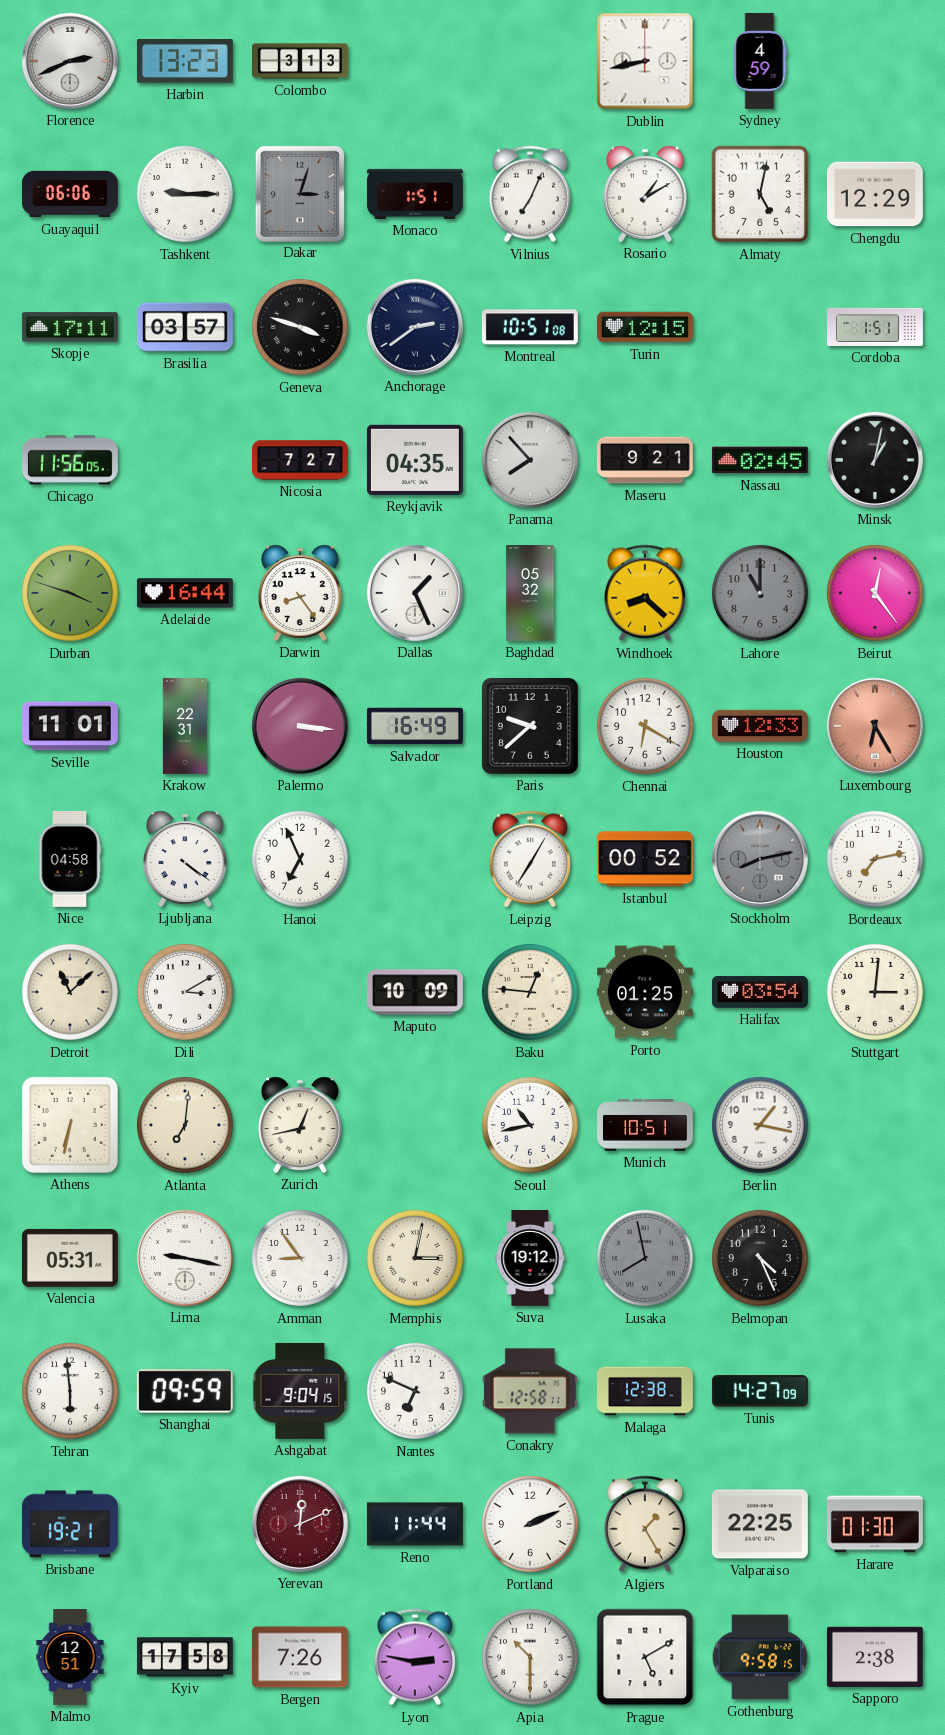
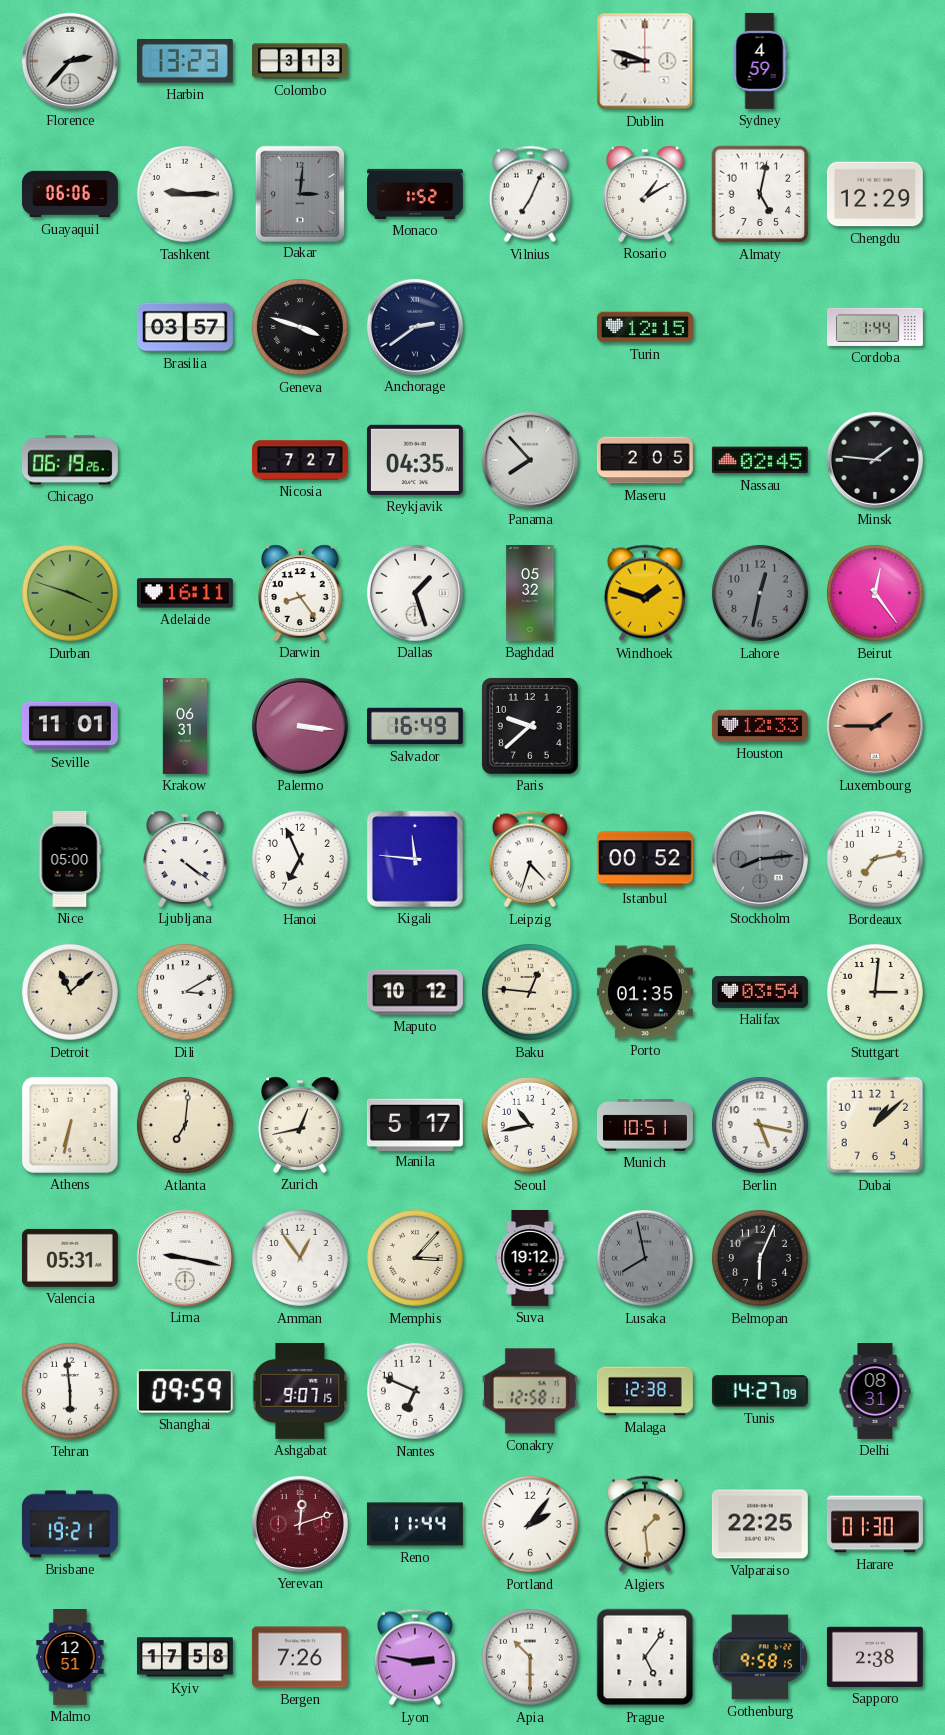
Florence: 2:41 -> 2:37 (70, 61)
Dublin: 8:43 -> 8:48 (645, 61)
Dakar: 3:03 -> 3:01 (299, 193)
Monaco: 1:51 -> 1:52 (416, 194)
Skopje: 17:11 -> none (70, 327)
Montreal: 10:51 -> none (530, 327)
Cordoba: 1:51 -> 1:44 (876, 327)
Chicago: 11:56 -> 06:19 (70, 460)
Maseru: 9:21 -> 2:05 (645, 460)
Minsk: 1:02 -> 1:46 (875, 460)
Adelaide: 16:44 -> 16:11 (185, 593)
Dallas: 1:26 -> 1:27 (415, 593)
Windhoek: 8:22 -> 1:48 (645, 593)
Lahore: 11:00 -> 12:32 (760, 593)
Krakow: 22:31 -> 06:31 (185, 727)
Chennai: 6:20 -> none (645, 726)
Luxembourg: 6:25 -> 1:45 (875, 726)
Nice: 04:58 -> 05:00 (70, 859)
Kigali: none -> 11:46 (415, 859)
Leipzig: 7:05 -> 4:33 (530, 859)
Stockholm: 8:13 -> 8:14 (760, 859)
Maputo: 10:09 -> 10:12 (415, 992)
Porto: 01:25 -> 01:35 (645, 992)
Manila: none -> 5:17 (415, 1124)
Berlin: 1:17 -> 5:17 (760, 1125)
Dubai: none -> 1:08 (875, 1125)
Amman: 8:54 -> 12:54 (300, 1258)
Memphis: 3:02 -> 3:07 (415, 1258)
Belmopan: 4:26 -> 6:04 (760, 1258)
Ashgabat: 9:04 -> 9:07 (300, 1391)
Delhi: none -> 08:31 (875, 1392)
Yerevan: 12:11 -> 12:12 (300, 1524)
Portland: 2:11 -> 2:06 (530, 1524)
Algiers: 1:25 -> 1:29 (645, 1524)
Prague: 5:10 -> 5:06 (645, 1657)
